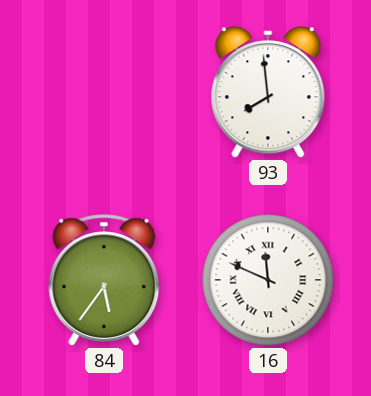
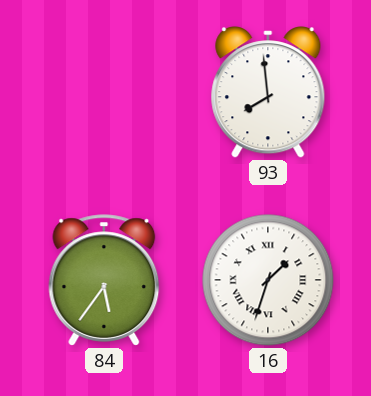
16: 11:49 -> 1:33 (268, 280)
